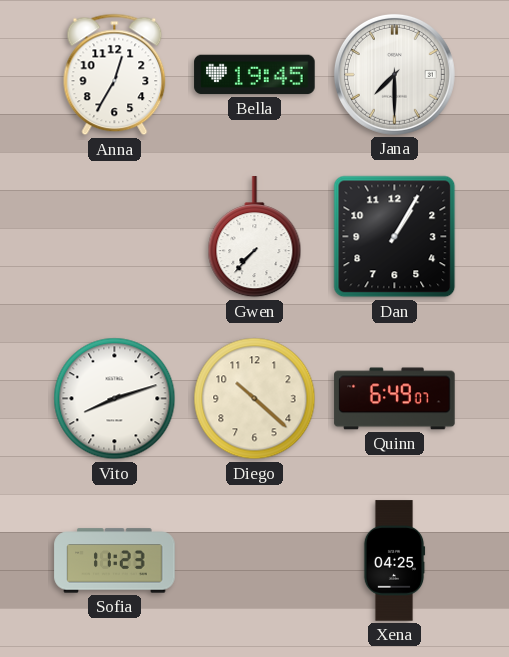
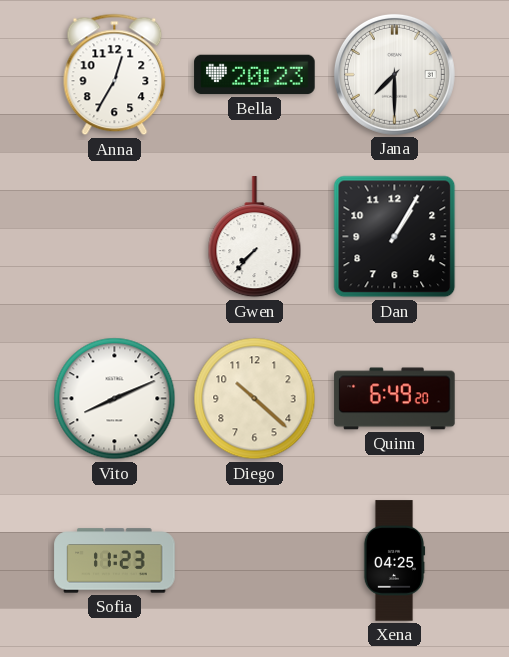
Bella: 19:45 -> 20:23 (255, 75)
Vito: 8:12 -> 8:11 (115, 399)
Quinn: 6:49:07 -> 6:49:20 (395, 399)
